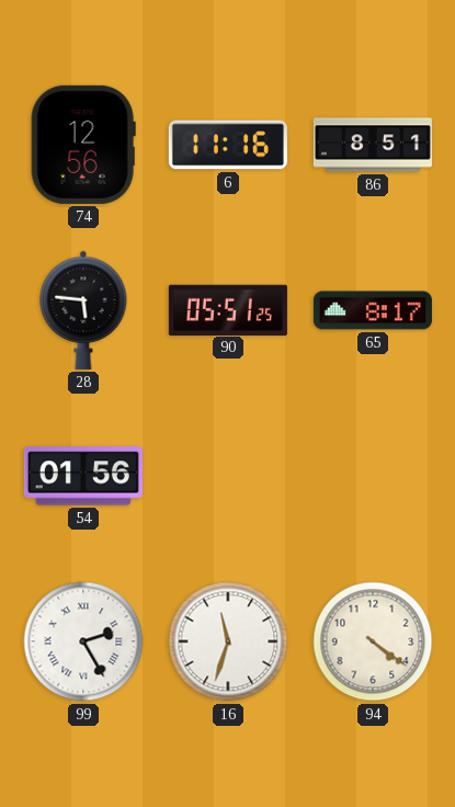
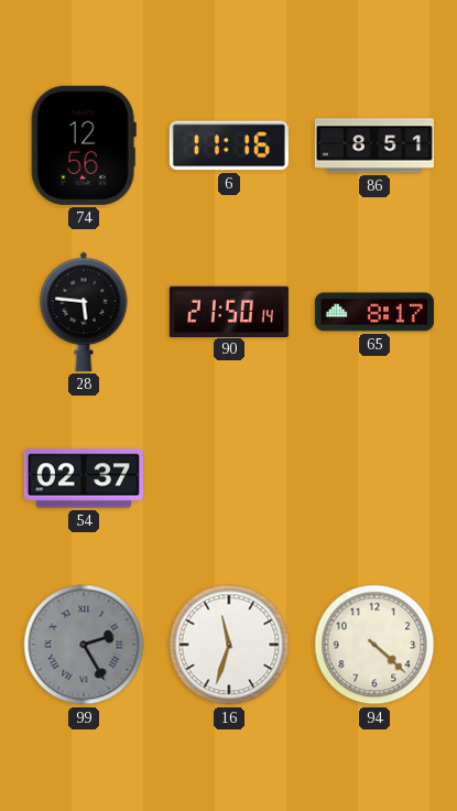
90: 05:51 -> 21:50 (229, 311)
54: 01:56 -> 02:37 (84, 478)
99 dial: white -> grey (84, 645)
94: 4:21 -> 4:22 (374, 645)
